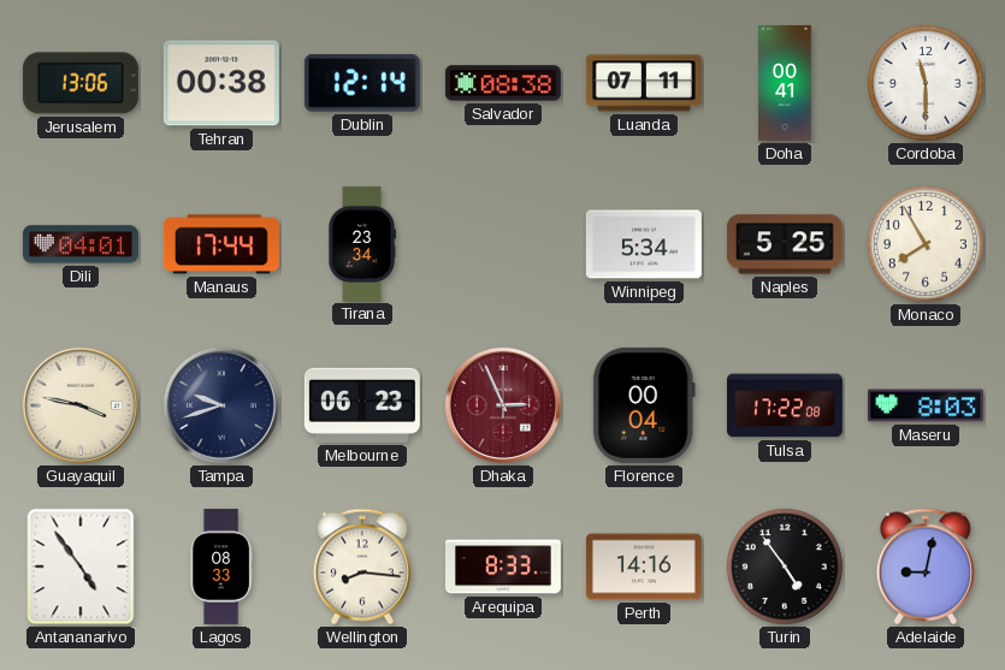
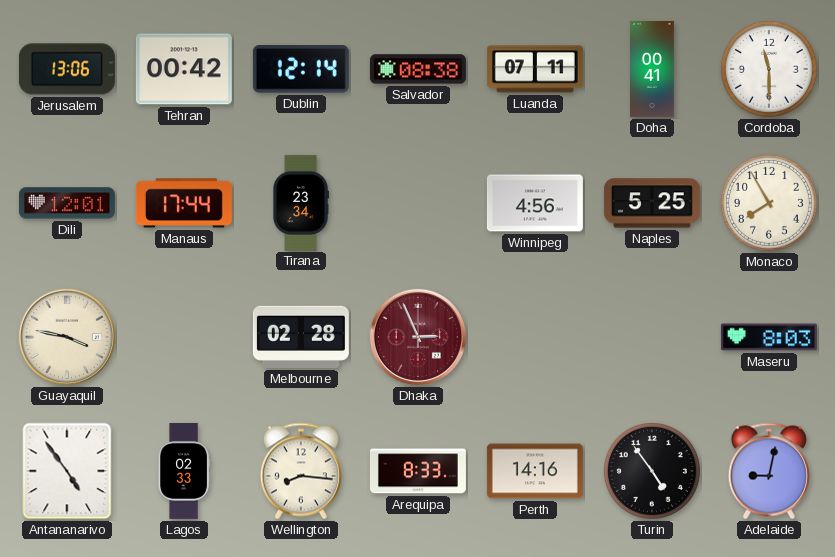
Tehran: 00:38 -> 00:42 (184, 69)
Dili: 04:01 -> 12:01 (67, 203)
Winnipeg: 5:34 -> 4:56 (535, 203)
Tampa: 9:42 -> none (221, 405)
Melbourne: 06:23 -> 02:28 (301, 337)
Florence: 00:04 -> none (644, 405)
Tulsa: 17:22 -> none (785, 405)
Lagos: 08:33 -> 02:33 (184, 471)
